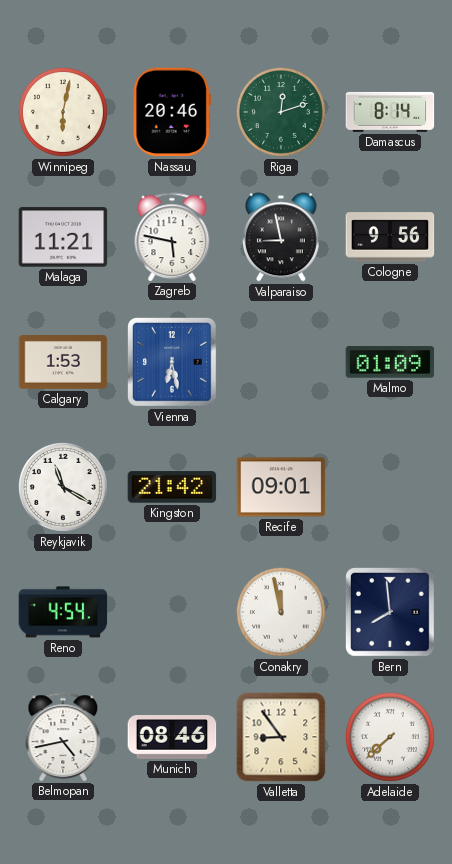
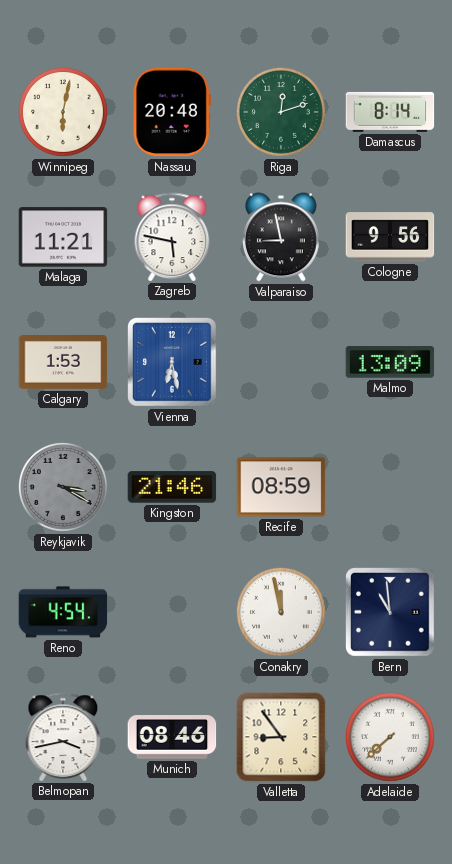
Nassau: 20:46 -> 20:48 (172, 112)
Malmo: 01:09 -> 13:09 (390, 362)
Reykjavik: 11:20 -> 3:20 (63, 487)
Reykjavik dial: white -> grey (63, 487)
Kingston: 21:42 -> 21:46 (172, 487)
Recife: 09:01 -> 08:59 (281, 487)
Bern: 7:59 -> 10:59 (391, 613)
Belmopan: 4:43 -> 3:43 (63, 737)
